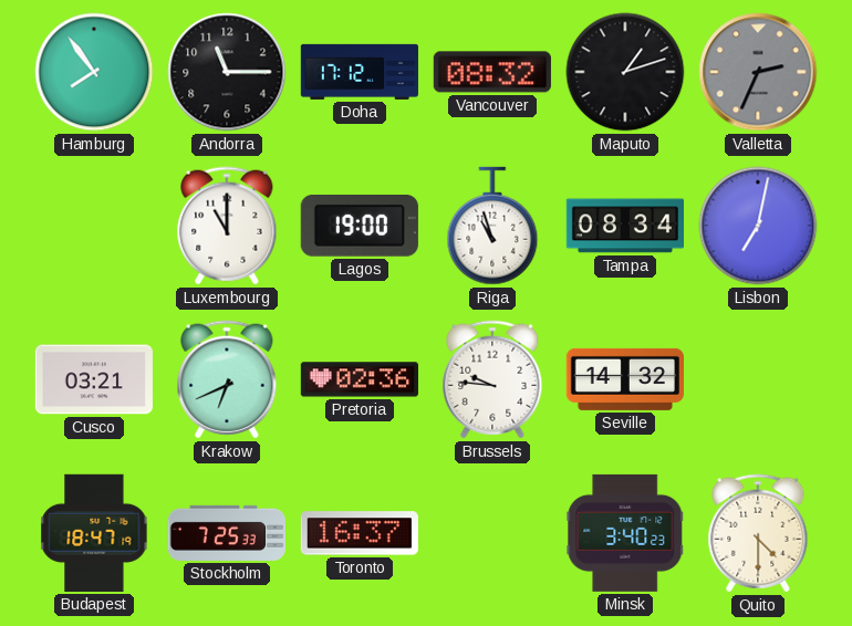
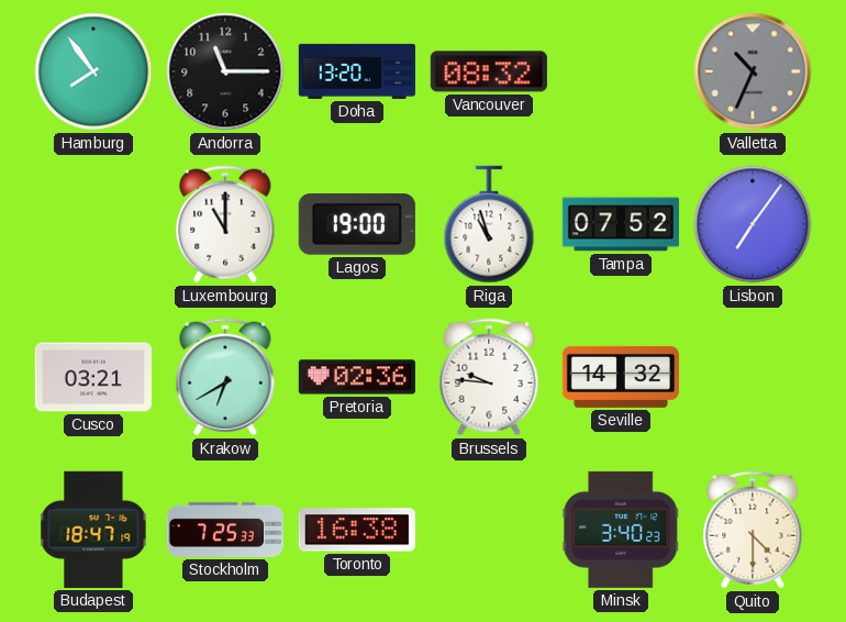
Doha: 17:12 -> 13:20 (357, 71)
Maputo: 1:12 -> none (625, 72)
Valletta: 2:34 -> 10:34 (753, 71)
Tampa: 08:34 -> 07:52 (620, 224)
Lisbon: 7:02 -> 7:06 (753, 224)
Krakow: 6:41 -> 6:40 (225, 377)
Toronto: 16:37 -> 16:38 (357, 530)
